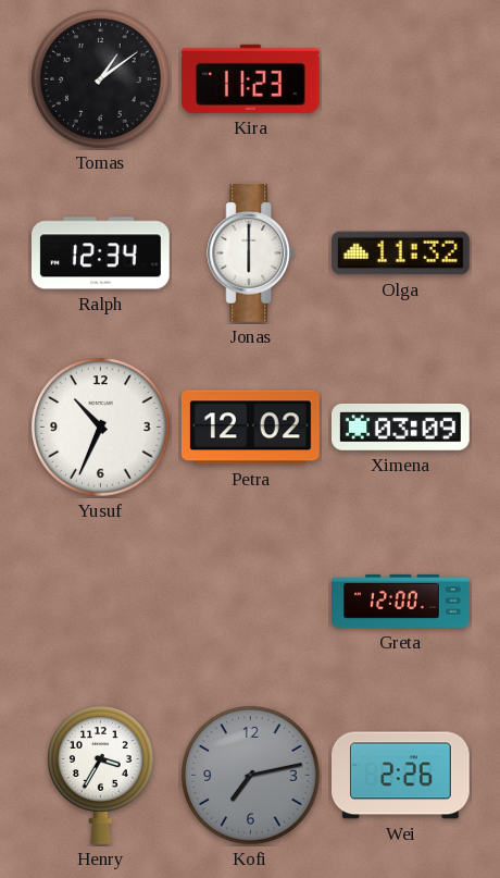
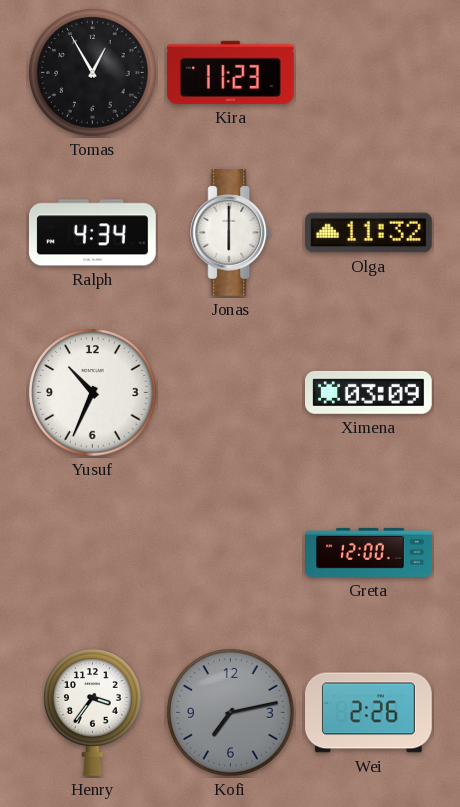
Tomas: 1:09 -> 12:55 (93, 73)
Ralph: 12:34 -> 4:34 (93, 233)
Petra: 12:02 -> none (250, 428)
Henry: 3:35 -> 3:36 (93, 712)
